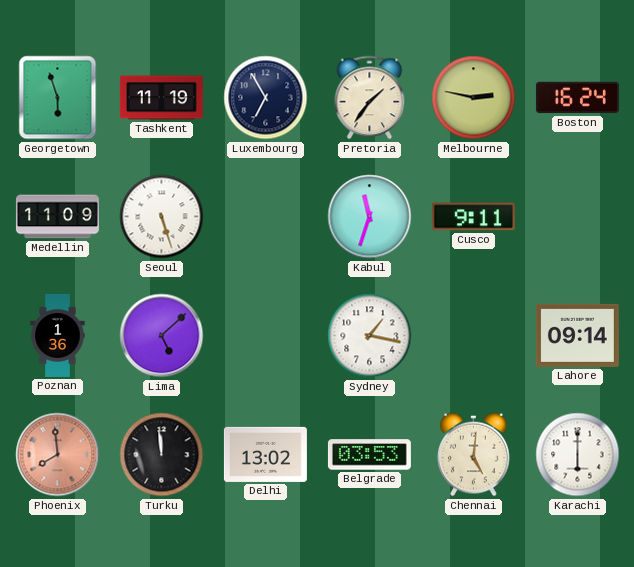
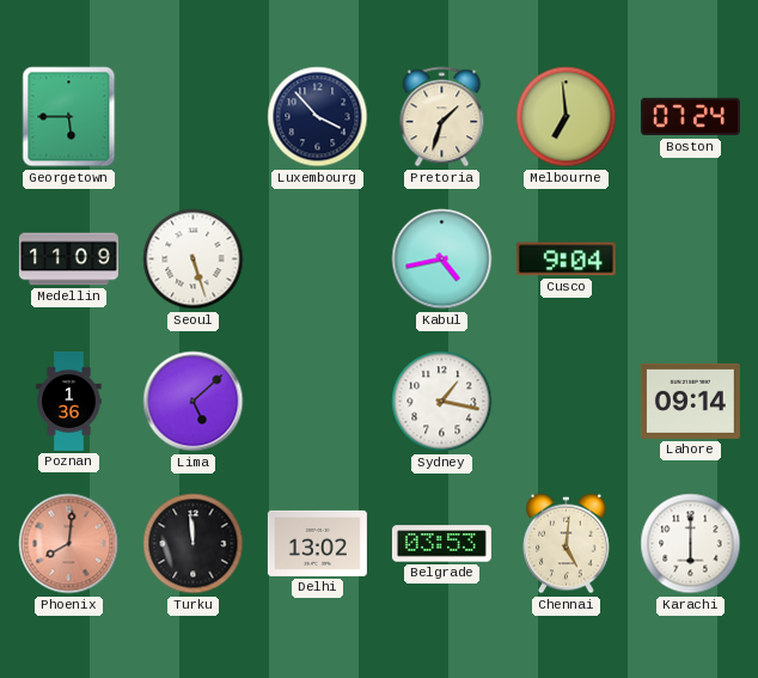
Georgetown: 5:57 -> 5:45 (69, 117)
Tashkent: 11:19 -> none (161, 98)
Luxembourg: 6:55 -> 3:53 (318, 117)
Pretoria: 1:36 -> 1:33 (442, 117)
Melbourne: 2:47 -> 6:59 (567, 117)
Boston: 16:24 -> 07:24 (690, 117)
Kabul: 11:33 -> 4:43 (442, 259)
Cusco: 9:11 -> 9:04 (566, 259)
Phoenix: 7:59 -> 8:01 (69, 544)
